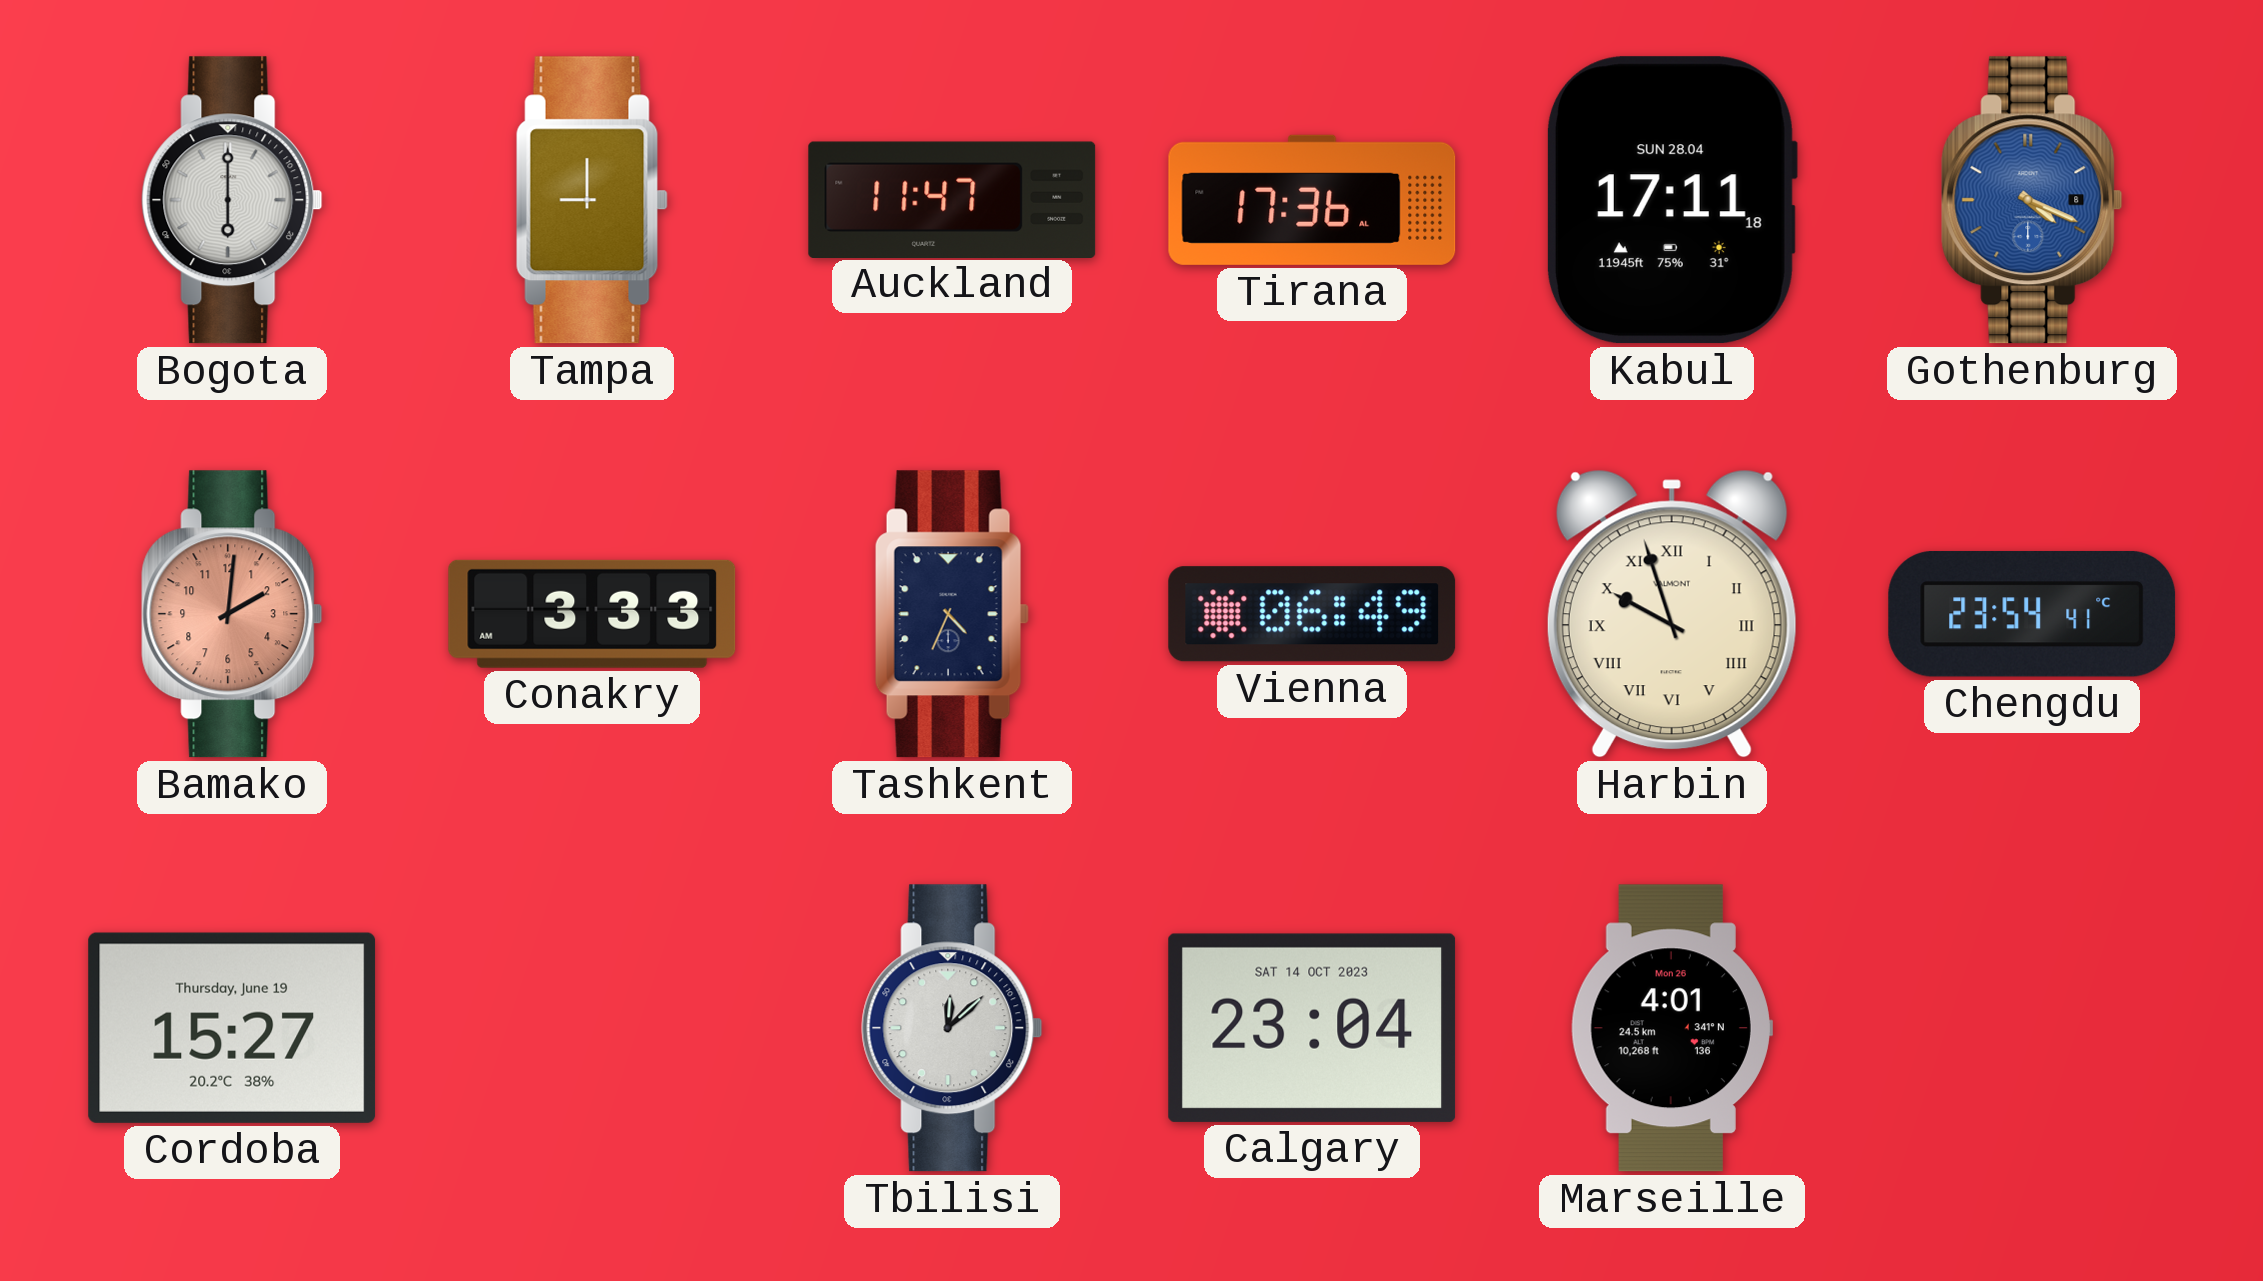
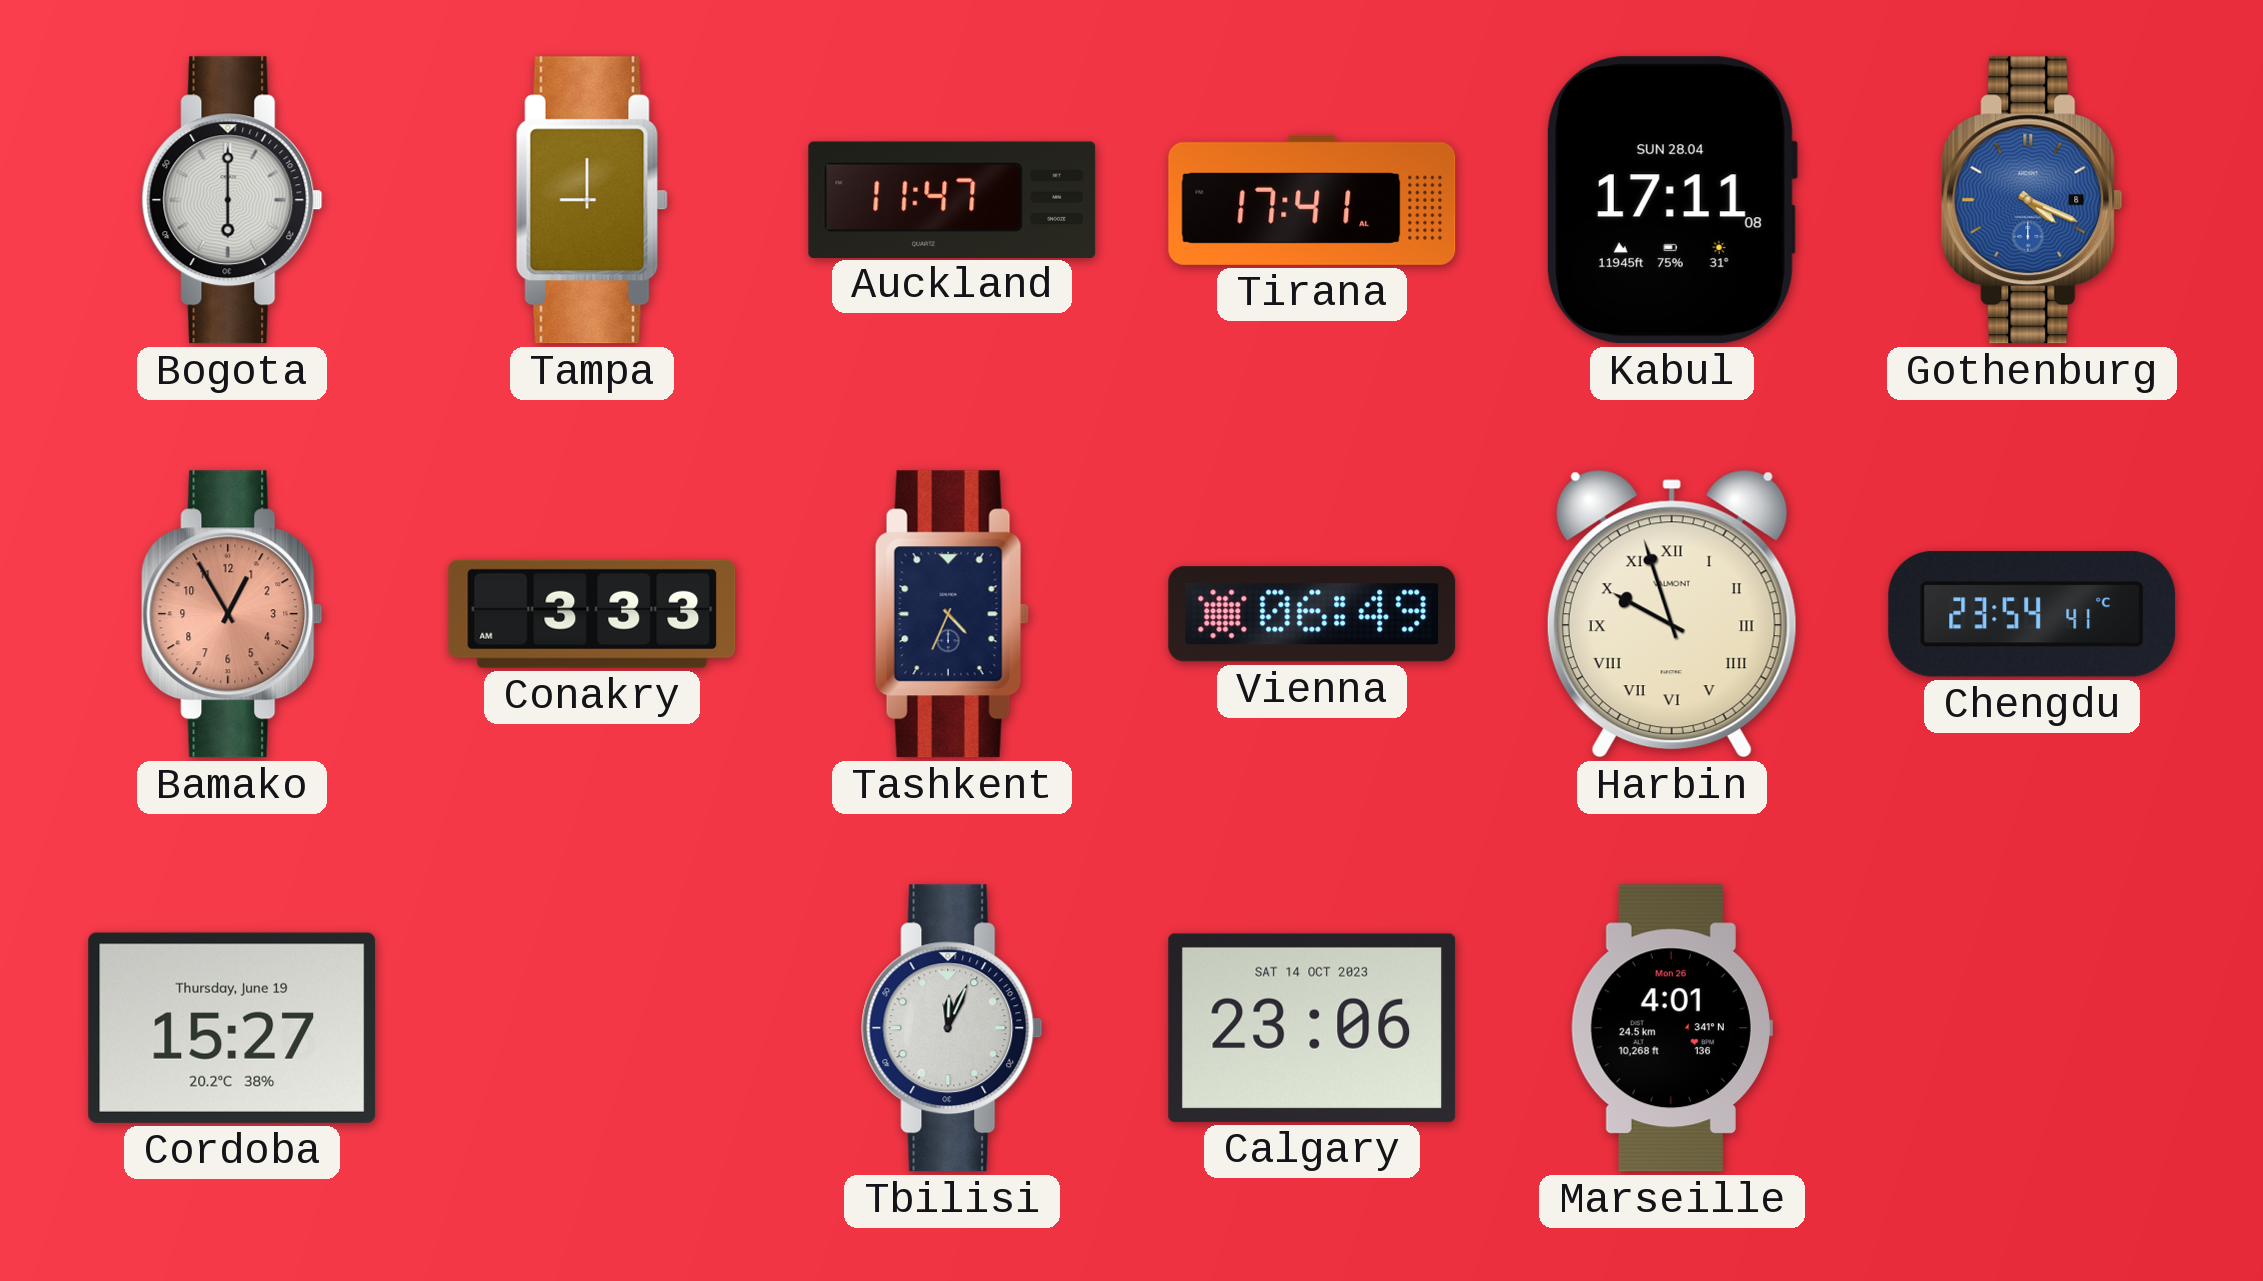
Tirana: 17:36 -> 17:41 (1312, 200)
Kabul: 17:11:18 -> 17:11:08 (1671, 200)
Bamako: 2:01 -> 12:55 (232, 614)
Tbilisi: 12:08 -> 12:04 (952, 1028)
Calgary: 23:04 -> 23:06 (1312, 1028)
